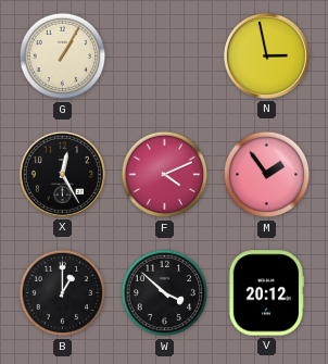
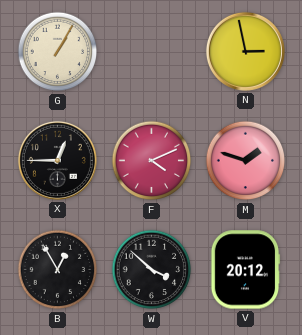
X: 12:25 -> 12:45 (57, 160)
M: 1:54 -> 1:48 (246, 161)
B: 1:00 -> 12:55 (58, 270)
